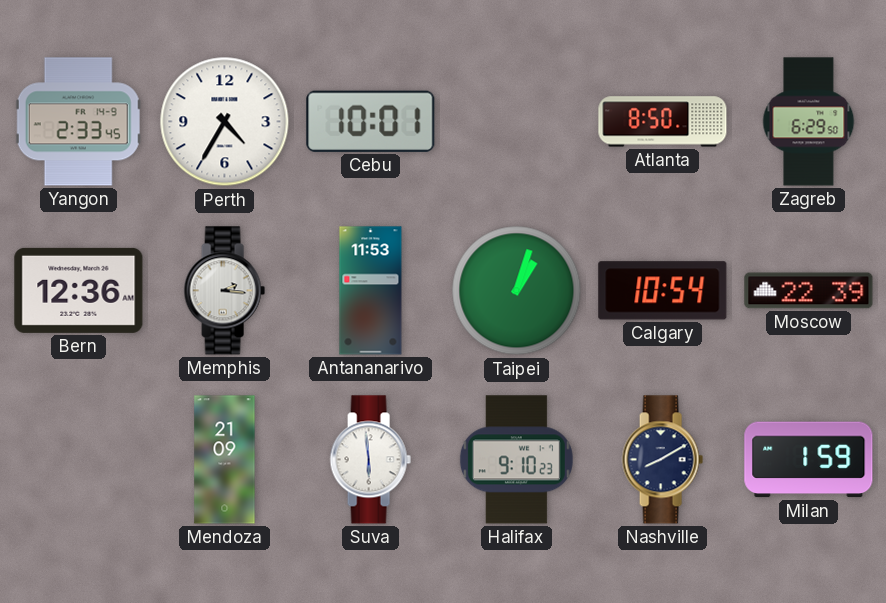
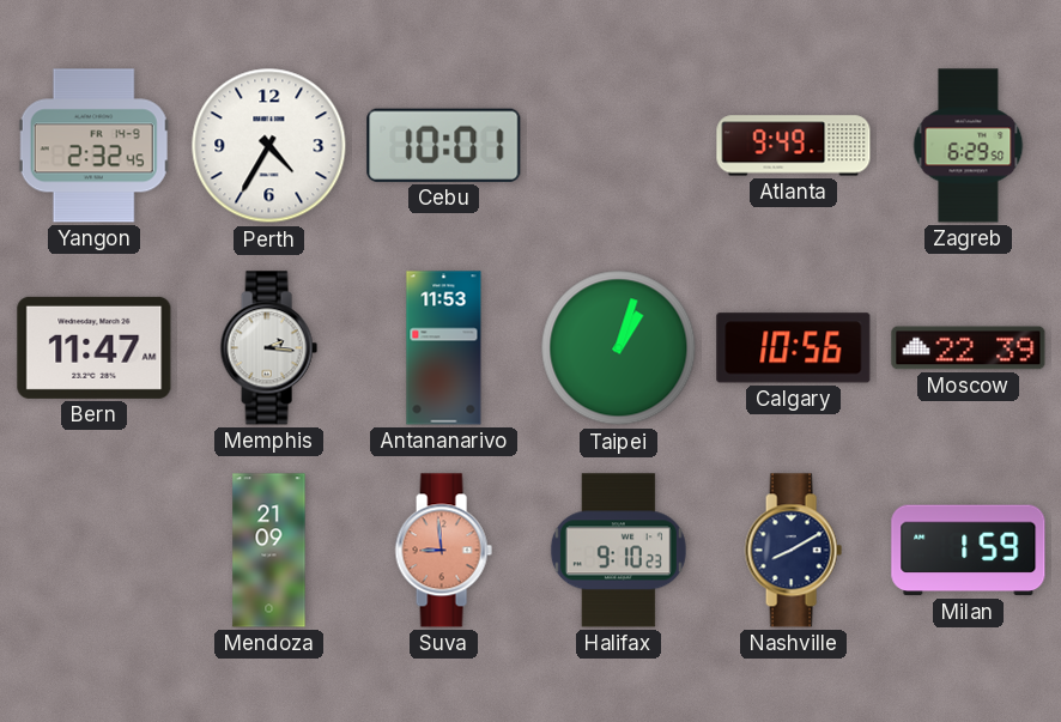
Yangon: 2:33 -> 2:32 (93, 146)
Atlanta: 8:50 -> 9:49 (794, 146)
Bern: 12:36 -> 11:47 (95, 347)
Calgary: 10:54 -> 10:56 (794, 348)
Suva: 5:59 -> 8:59 (443, 551)
Suva dial: white -> salmon (443, 551)
